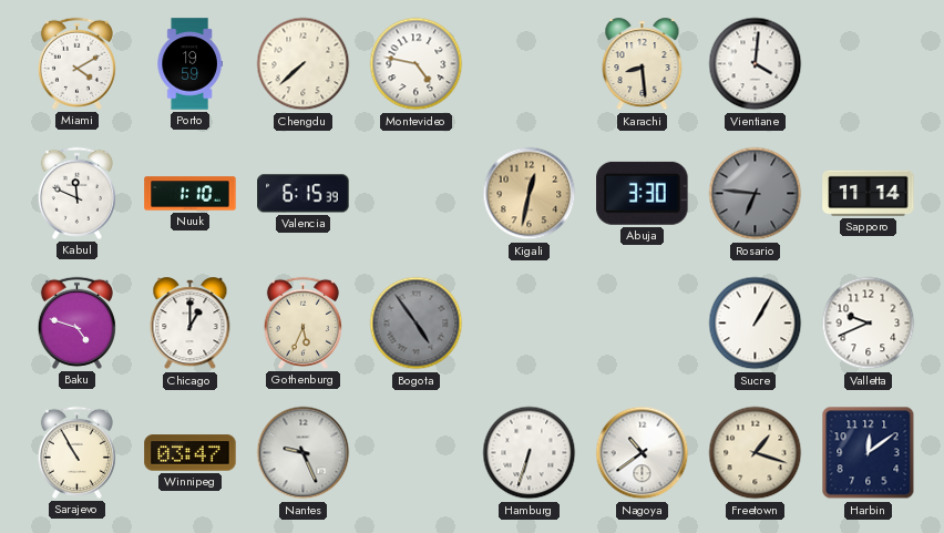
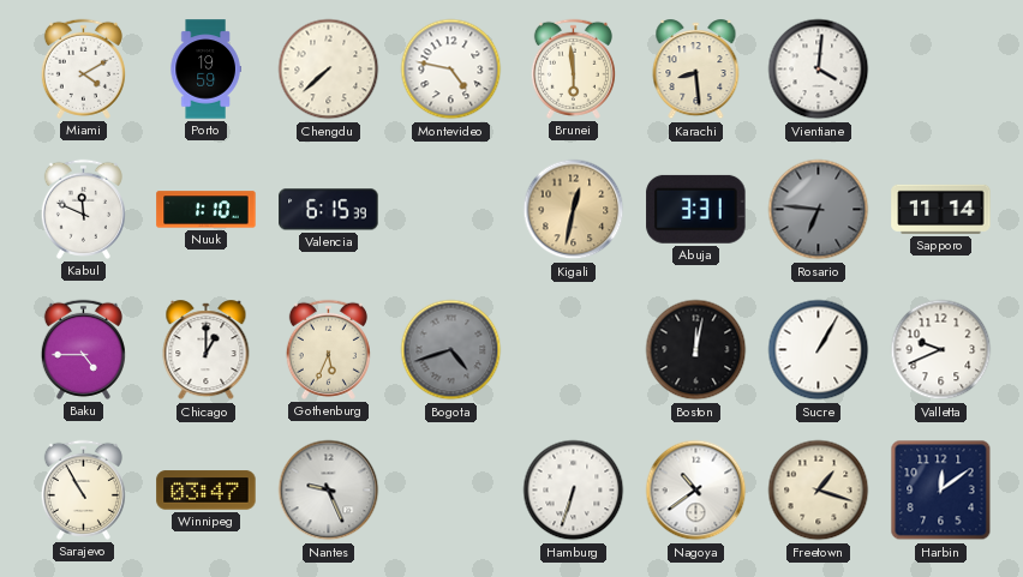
Brunei: none -> 5:59 (573, 68)
Abuja: 3:30 -> 3:31 (696, 209)
Baku: 4:48 -> 4:45 (83, 349)
Bogota: 4:54 -> 4:42 (451, 350)
Boston: none -> 12:02 (696, 350)
